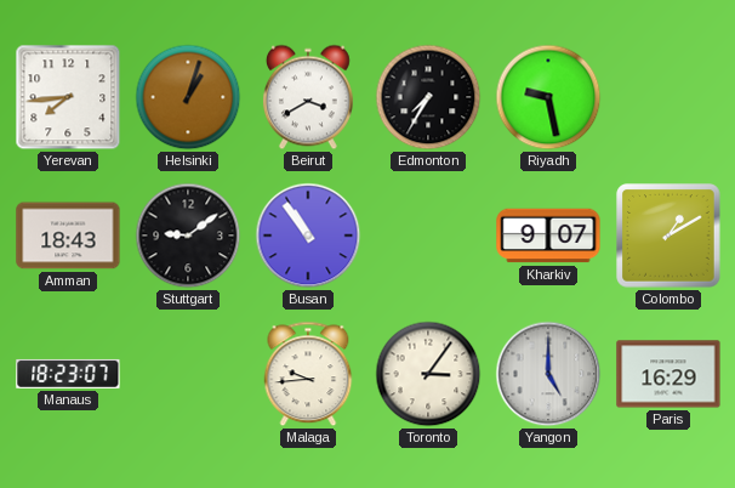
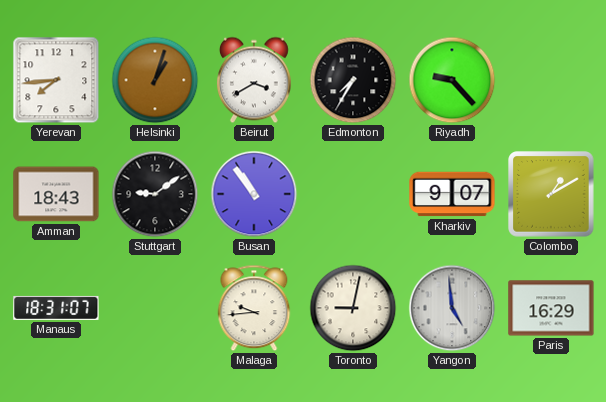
Riyadh: 9:28 -> 9:23 (452, 80)
Manaus: 18:23 -> 18:31 (56, 308)
Toronto: 3:06 -> 9:02 (353, 308)
Yangon: 5:00 -> 4:59 (452, 308)
